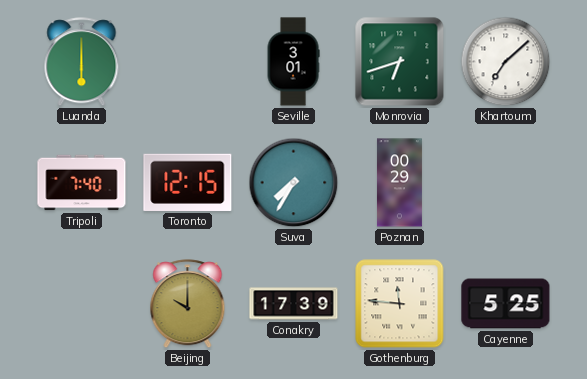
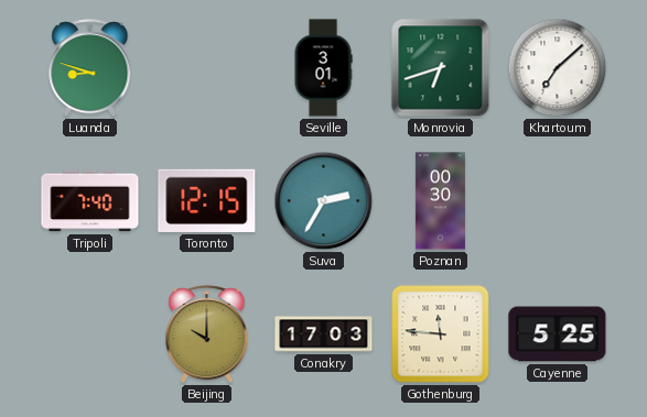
Luanda: 6:00 -> 8:48 (90, 68)
Suva: 7:35 -> 2:35 (324, 201)
Poznan: 00:29 -> 00:30 (440, 201)
Conakry: 17:39 -> 17:03 (324, 334)
